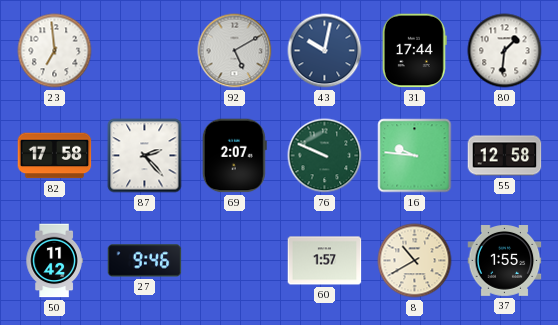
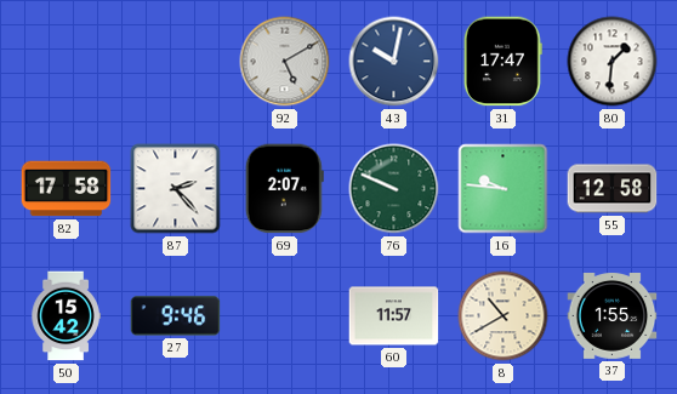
23: 6:59 -> none (55, 51)
31: 17:44 -> 17:47 (502, 62)
50: 11:42 -> 15:42 (66, 316)
60: 1:57 -> 11:57 (394, 316)
